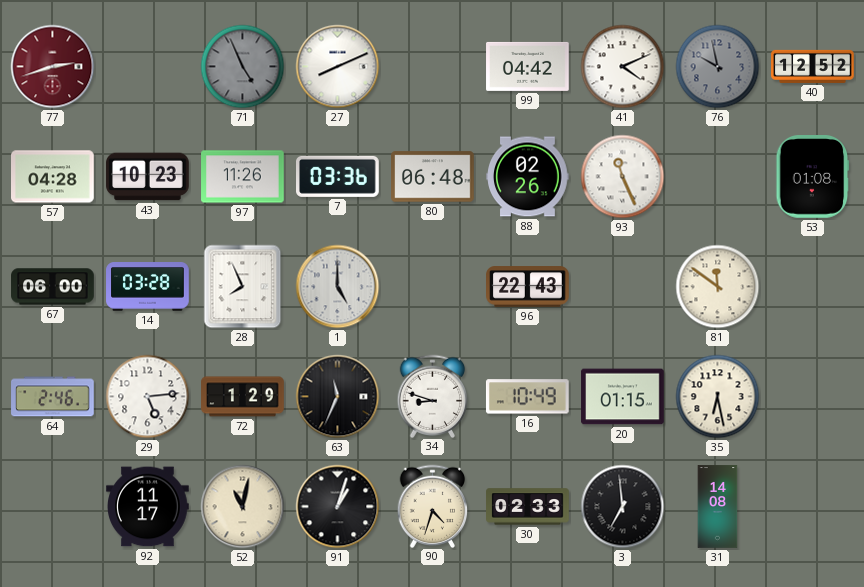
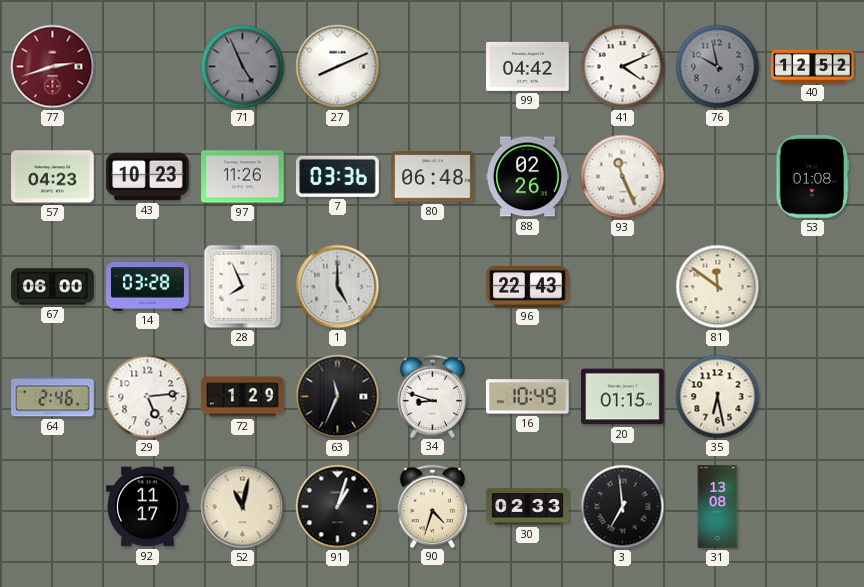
57: 04:28 -> 04:23 (53, 177)
31: 14:08 -> 13:08 (718, 507)
